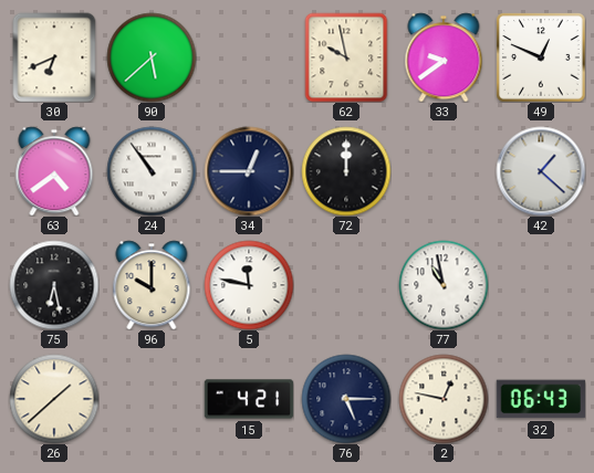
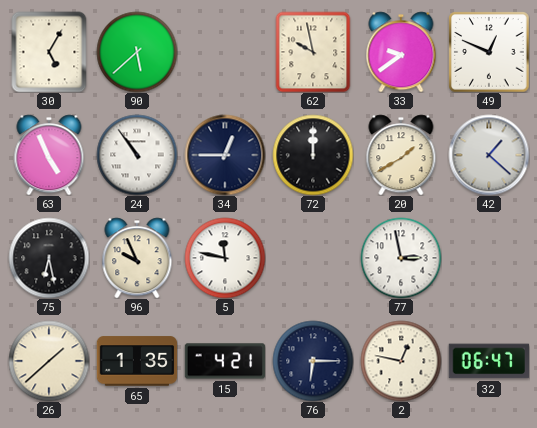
30: 6:41 -> 5:05 (49, 52)
63: 4:39 -> 4:56 (49, 155)
20: none -> 1:40 (401, 155)
96: 10:00 -> 9:56 (137, 258)
77: 10:58 -> 2:58 (401, 258)
65: none -> 1:35 (137, 361)
76: 5:15 -> 6:15 (313, 361)
32: 06:43 -> 06:47 (488, 361)
